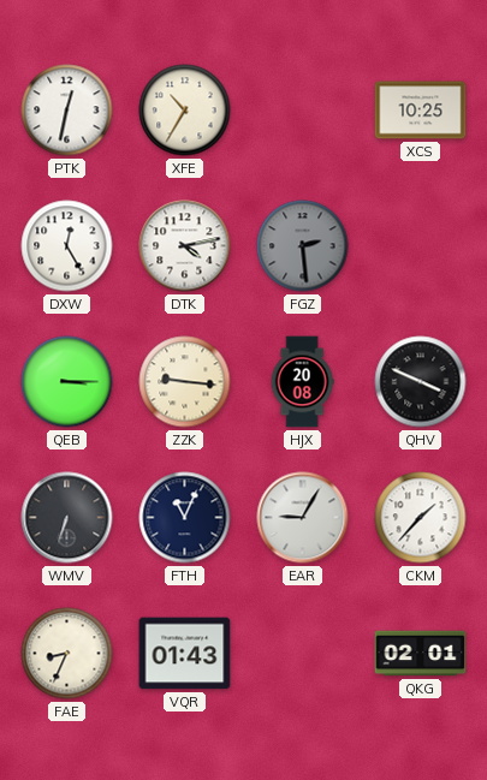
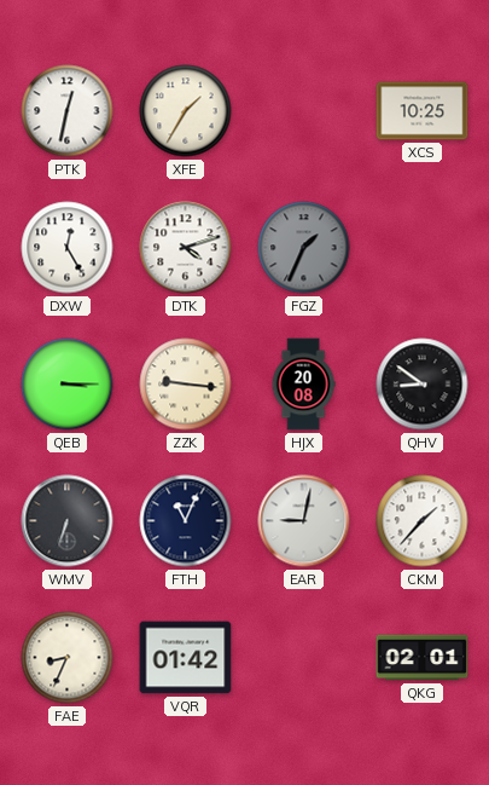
XFE: 10:35 -> 1:35 (186, 111)
DTK: 4:13 -> 4:12 (186, 248)
FGZ: 2:29 -> 1:34 (304, 248)
QHV: 3:49 -> 8:51 (423, 385)
EAR: 9:05 -> 9:02 (304, 521)
VQR: 01:43 -> 01:42 (186, 658)
